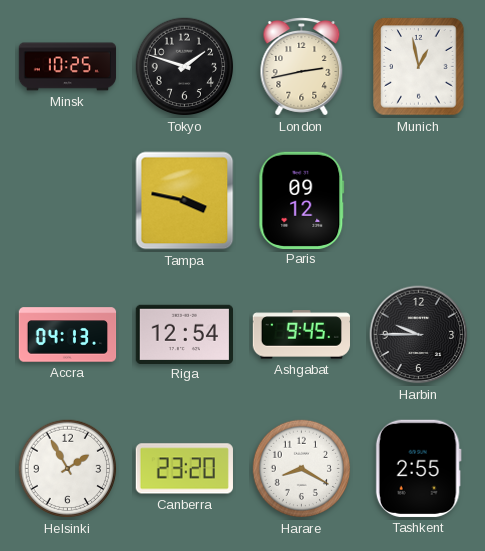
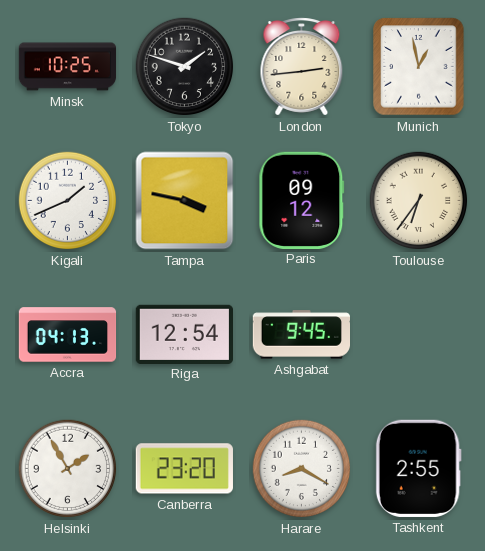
London: 2:43 -> 2:44 (302, 67)
Kigali: none -> 1:41 (68, 201)
Toulouse: none -> 6:36 (419, 201)
Harbin: 9:45 -> none (419, 335)
